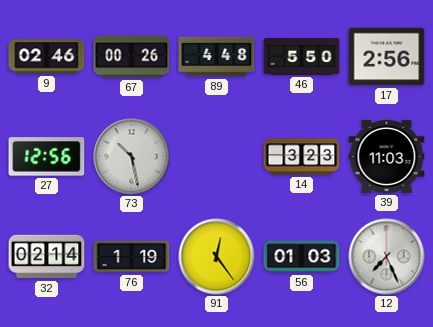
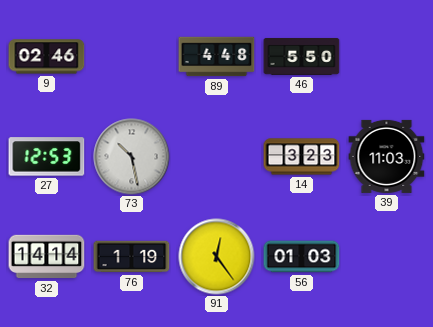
67: 00:26 -> none (132, 57)
17: 2:56 -> none (387, 57)
27: 12:56 -> 12:53 (47, 157)
32: 02:14 -> 14:14 (47, 257)
12: 7:26 -> none (387, 257)
